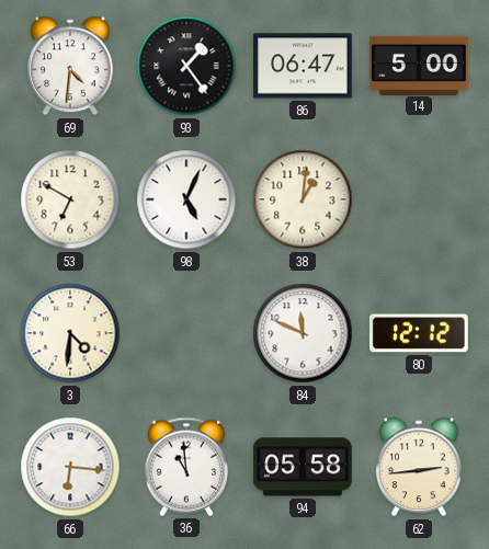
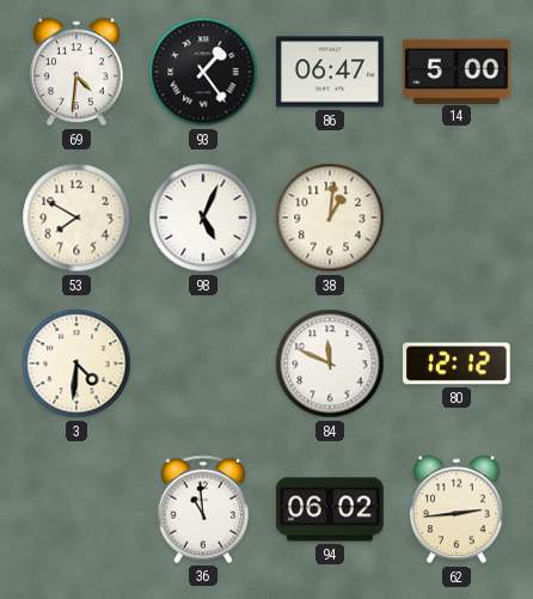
53: 6:50 -> 7:50 (76, 218)
66: 6:16 -> none (70, 467)
94: 05:58 -> 06:02 (331, 509)
